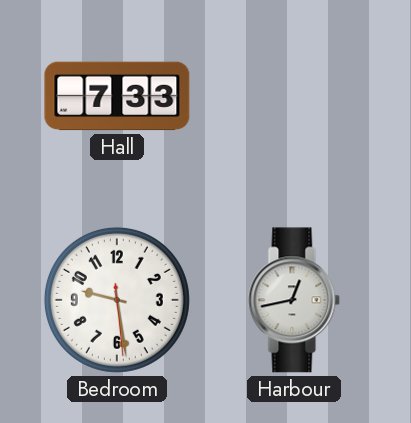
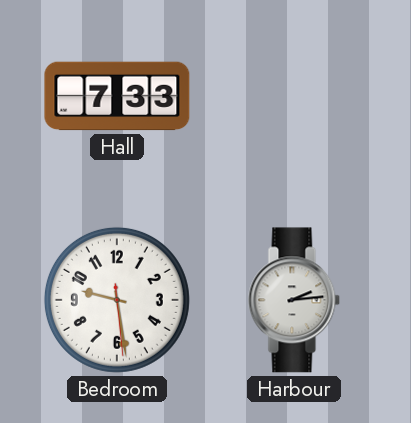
Harbour: 12:43 -> 2:14 (294, 300)
